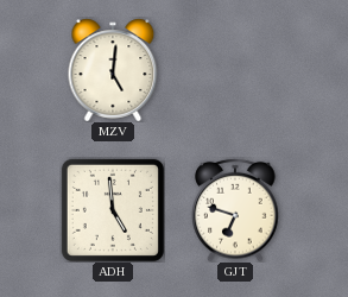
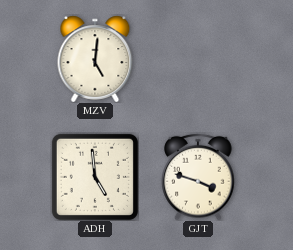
GJT: 6:48 -> 3:48 (198, 177)
